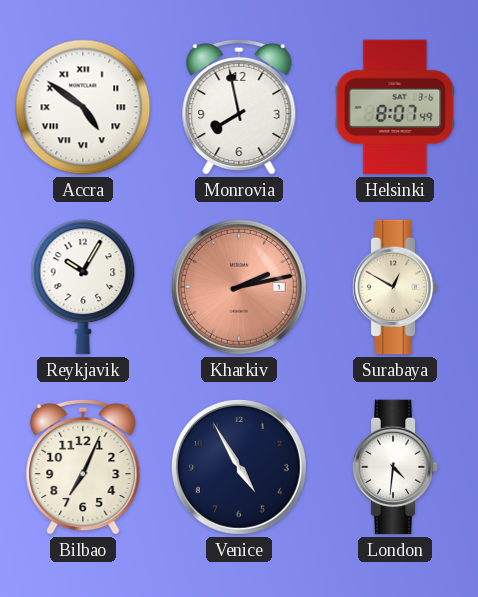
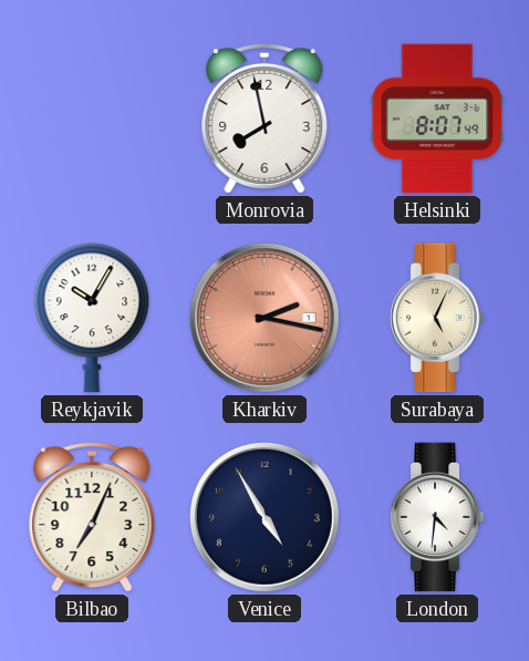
Accra: 4:51 -> none (83, 107)
Kharkiv: 2:13 -> 2:17 (264, 318)
Surabaya: 12:50 -> 5:04 (437, 318)
